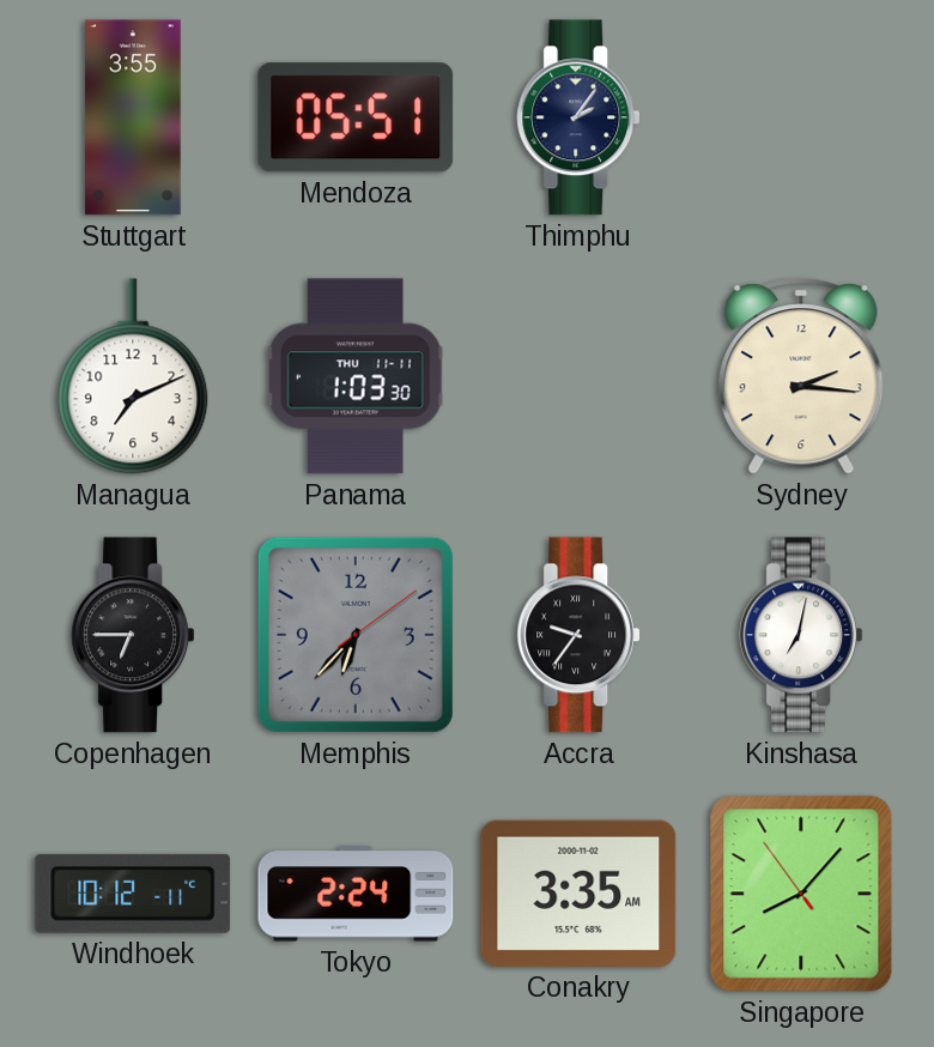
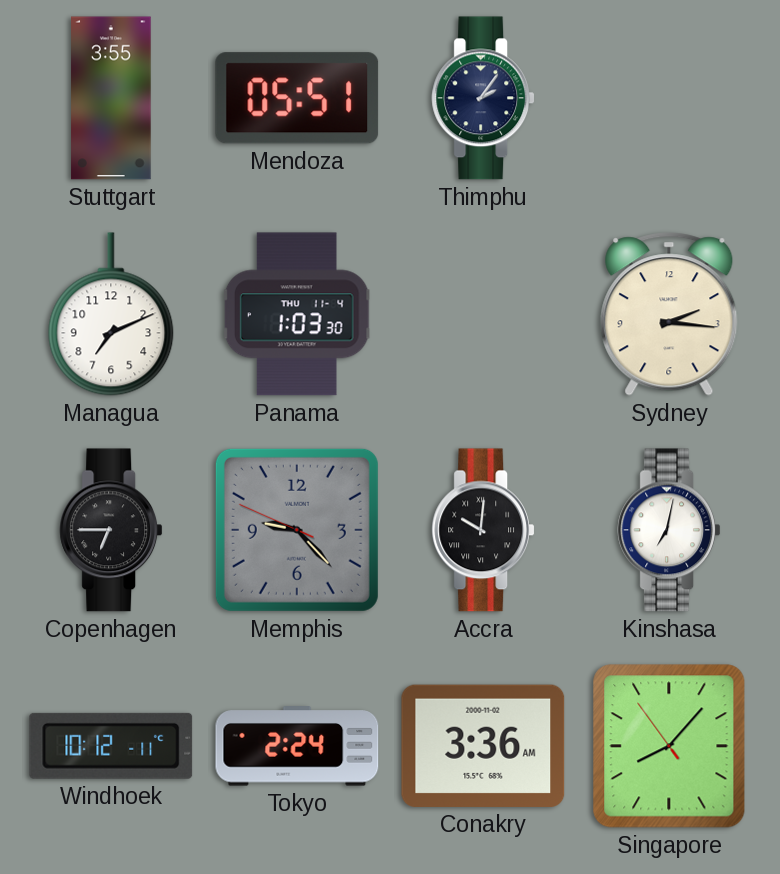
Panama date: THU 11-11 -> THU 11-4 (297, 314)
Memphis: 6:37 -> 9:22 (297, 530)
Accra: 9:36 -> 10:01 (483, 530)
Conakry: 3:35 -> 3:36 (483, 746)
